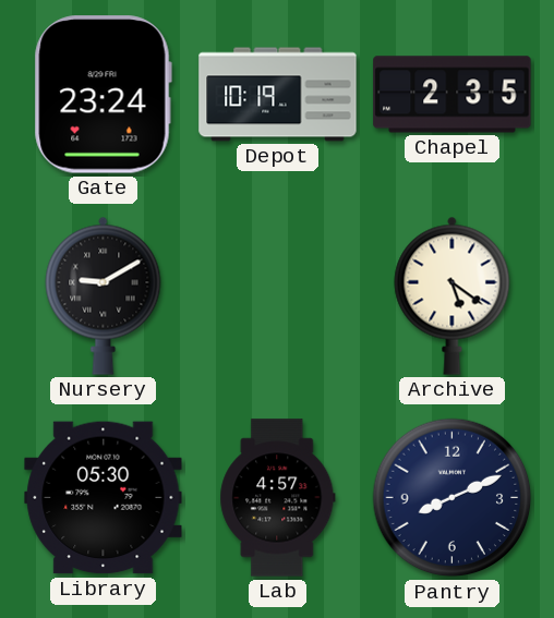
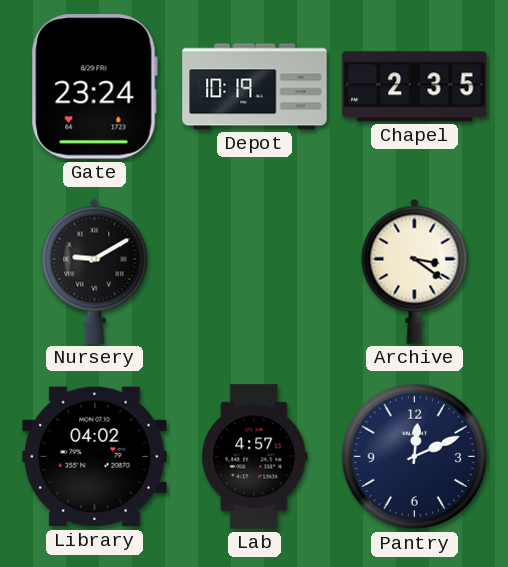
Archive: 5:21 -> 3:21 (415, 271)
Library: 05:30 -> 04:02 (95, 457)
Pantry: 8:11 -> 12:11 (415, 457)
